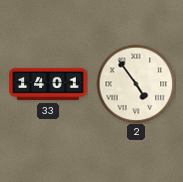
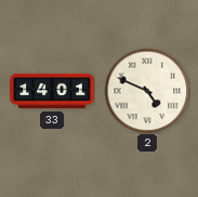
2: 4:54 -> 4:49 (147, 91)
